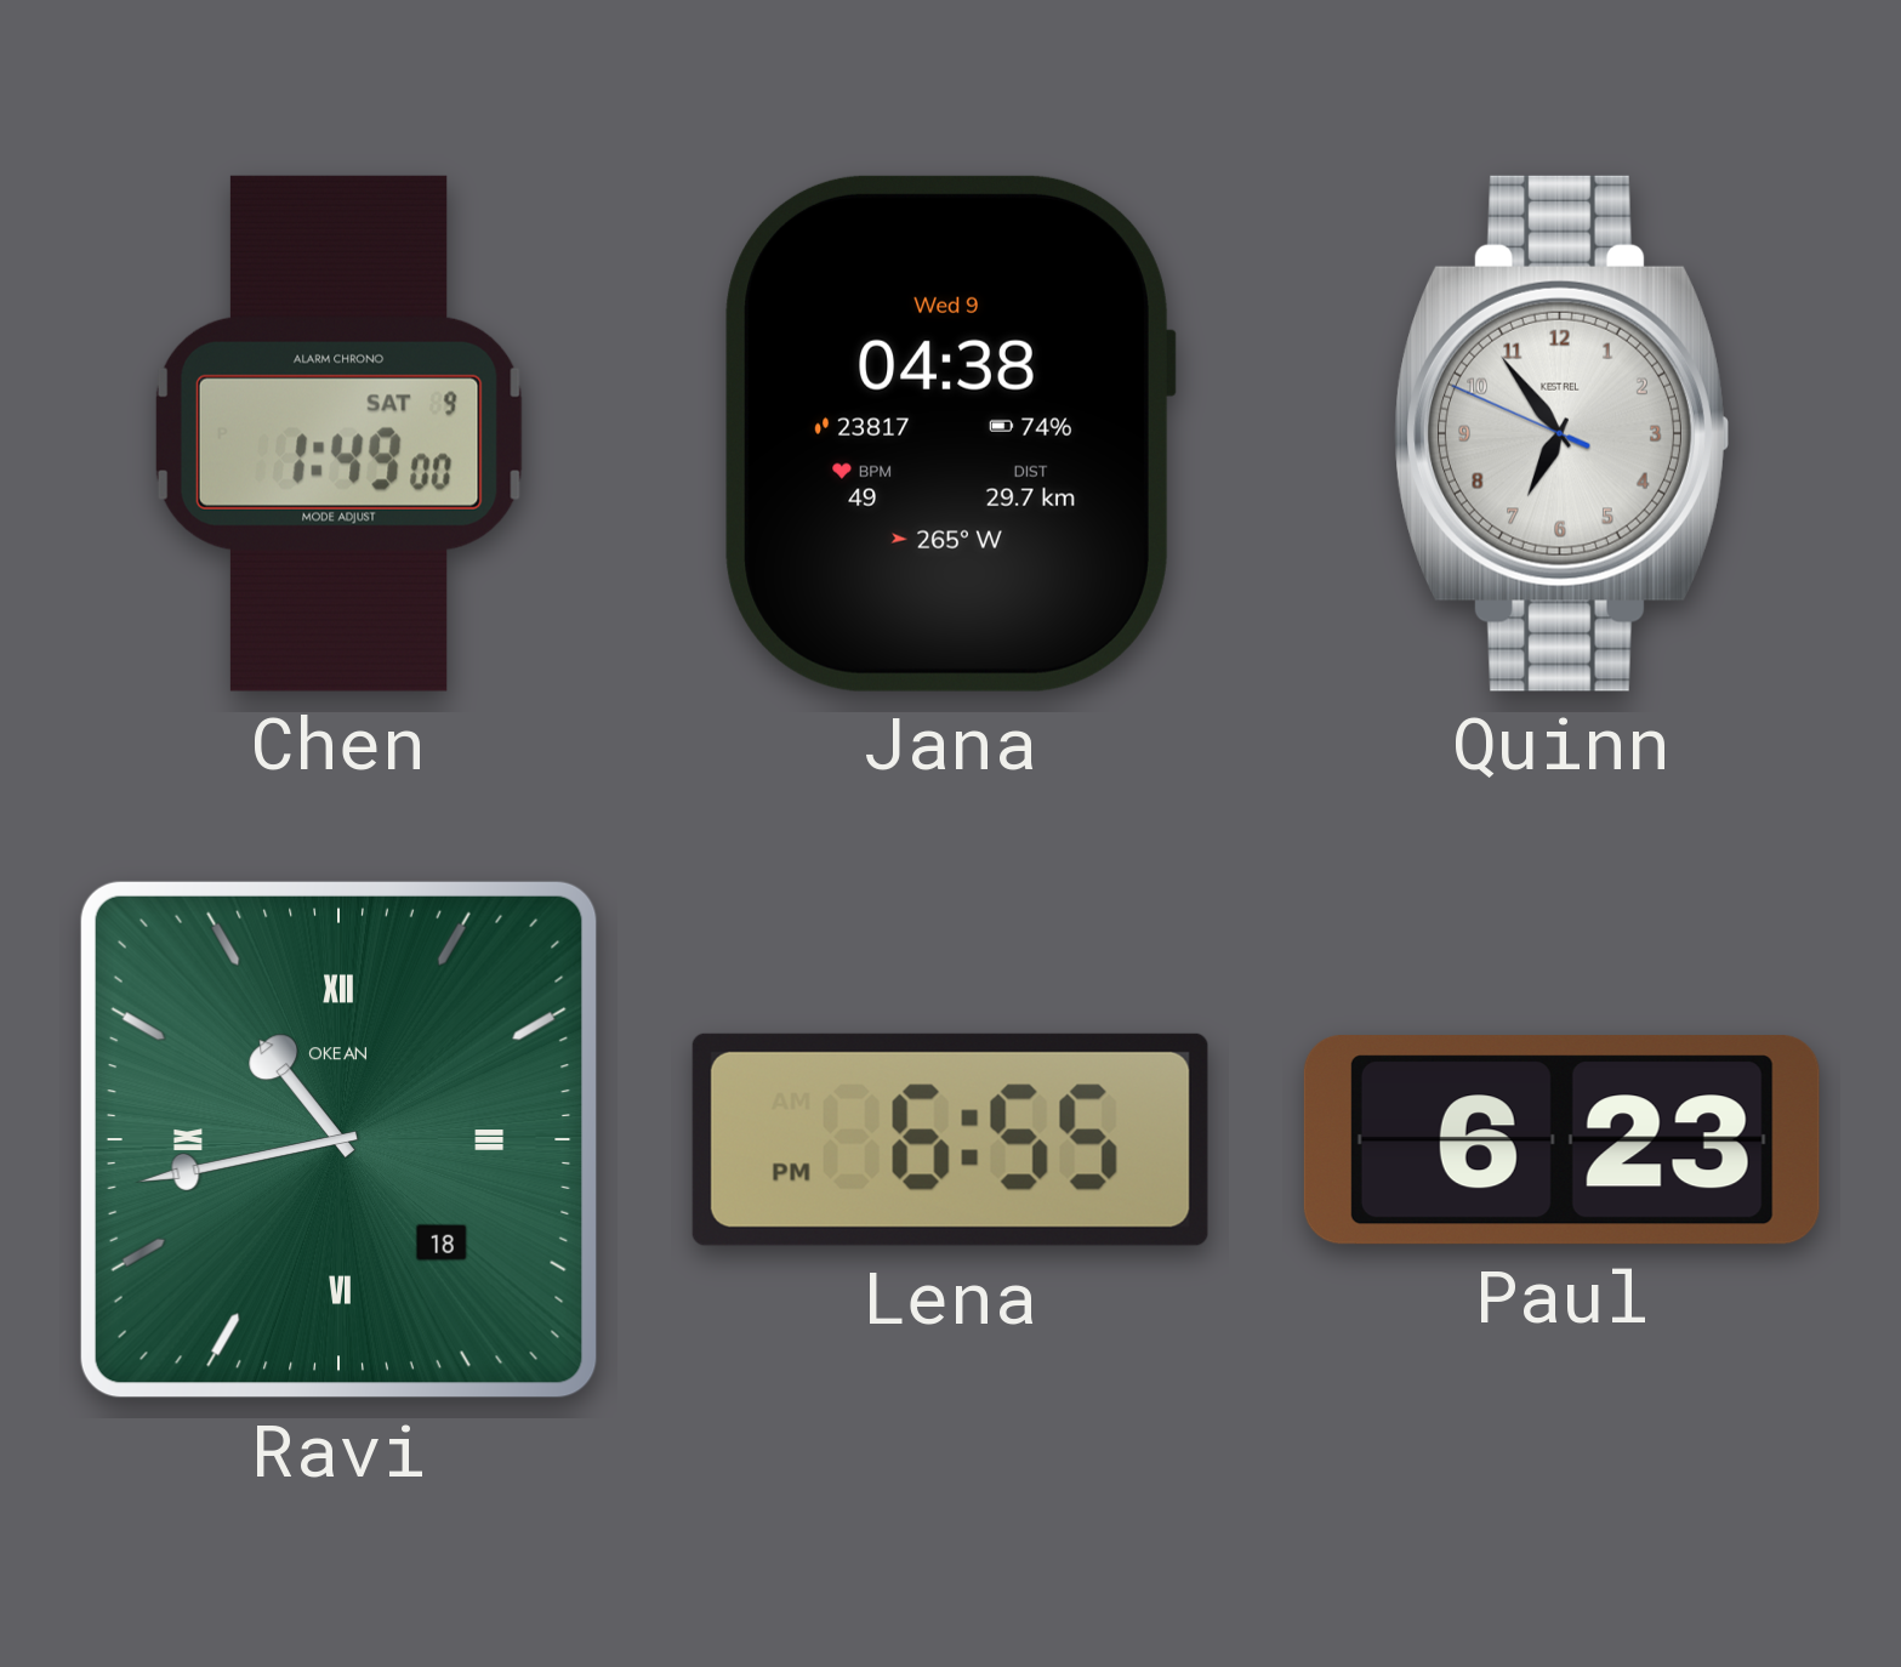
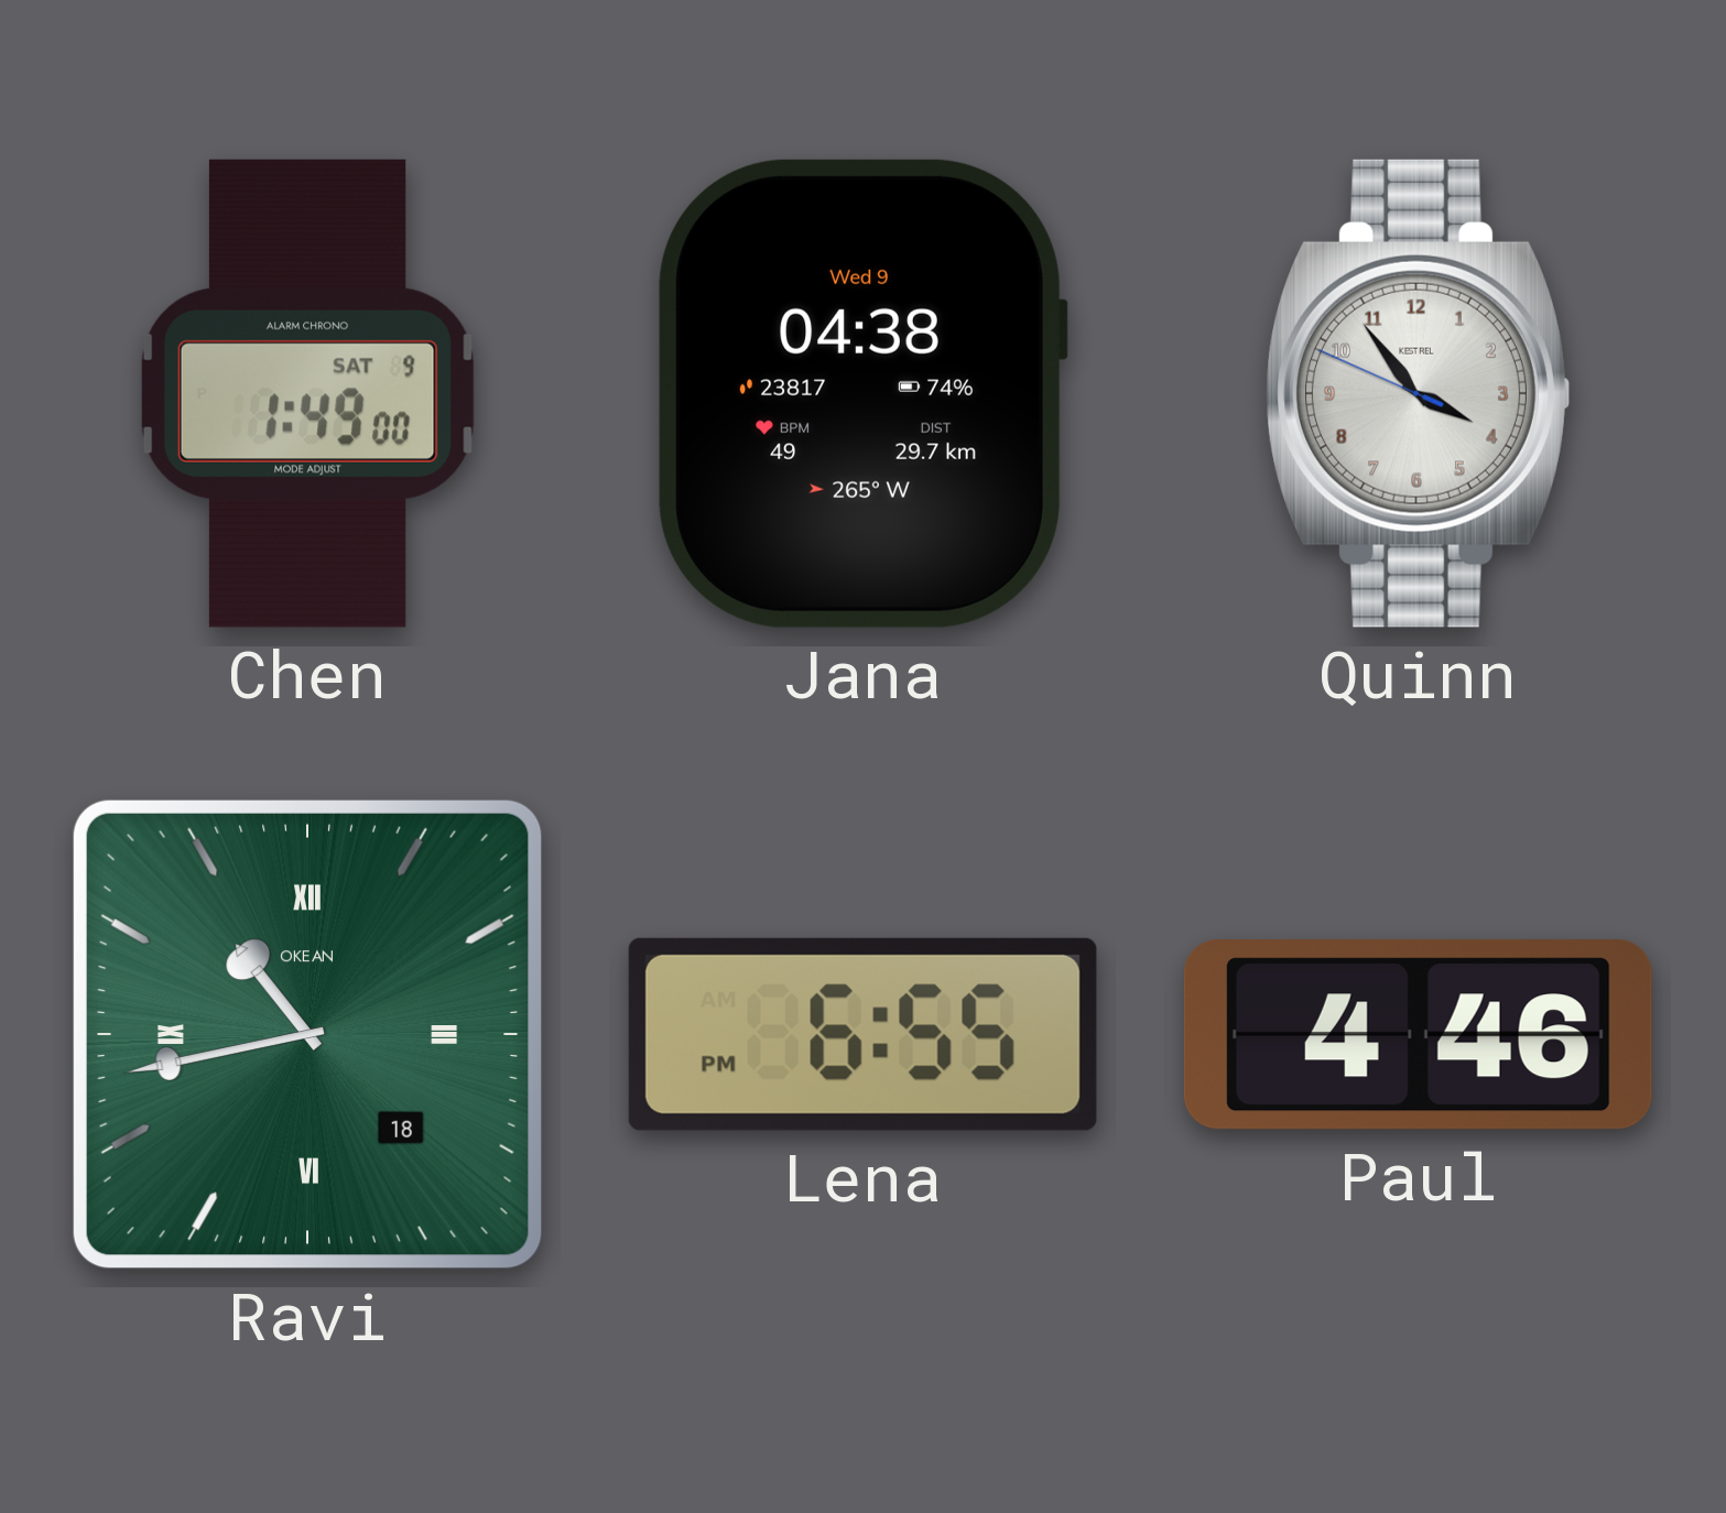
Quinn: 6:53 -> 3:53 (1418, 393)
Paul: 6:23 -> 4:46 (1418, 1035)
